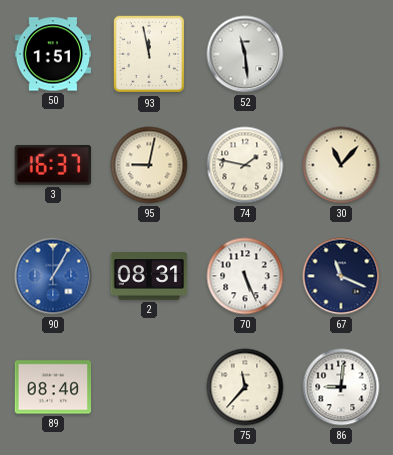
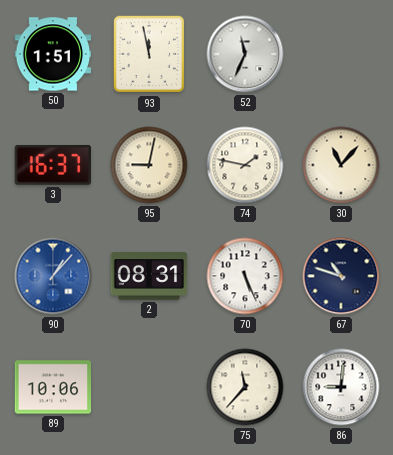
52: 11:29 -> 11:34 (245, 54)
90: 1:05 -> 1:07 (53, 276)
67: 11:19 -> 10:48 (341, 276)
89: 08:40 -> 10:06 (53, 387)
